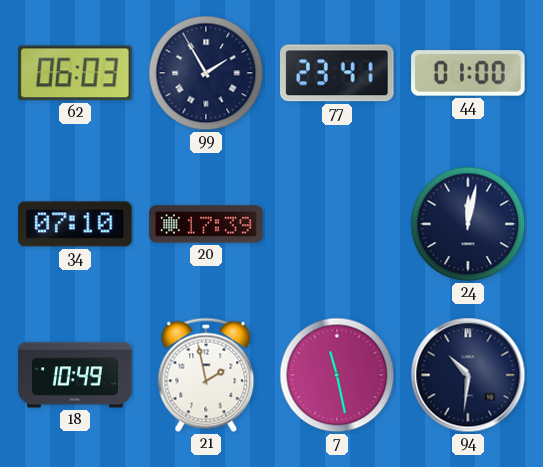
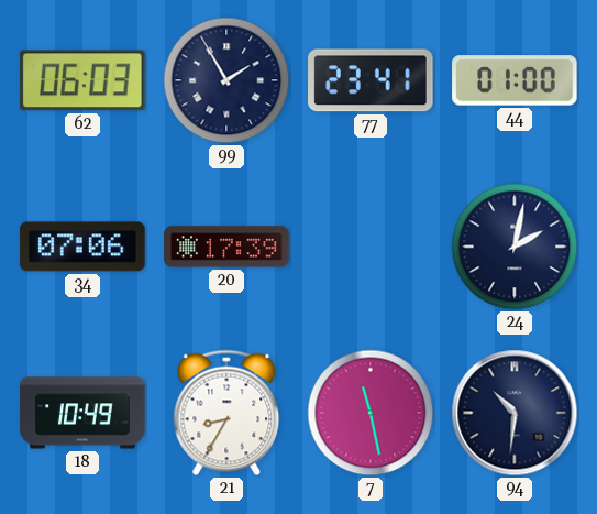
34: 07:10 -> 07:06 (82, 247)
24: 12:02 -> 2:02 (515, 247)
21: 1:58 -> 8:35 (226, 413)
